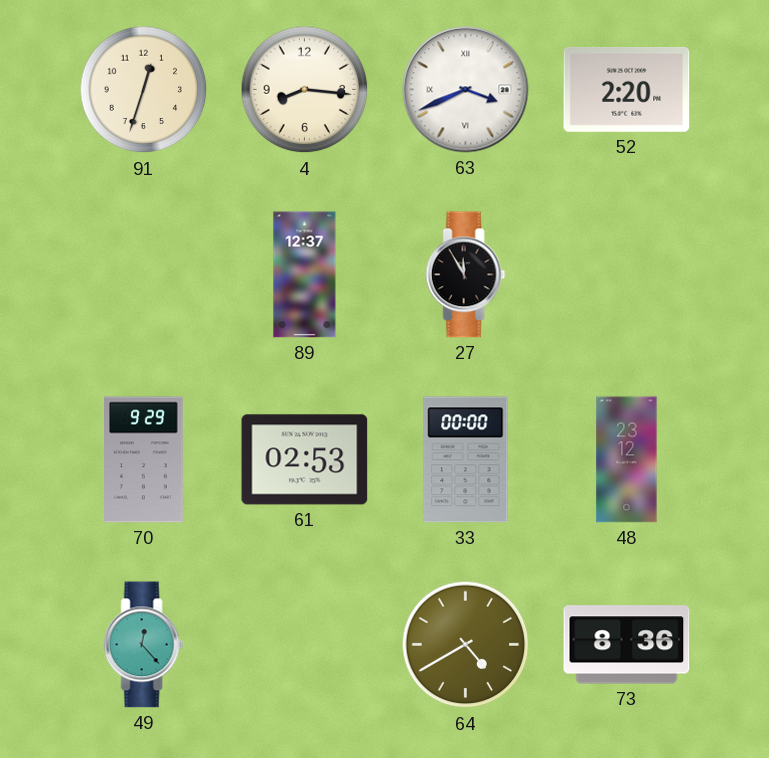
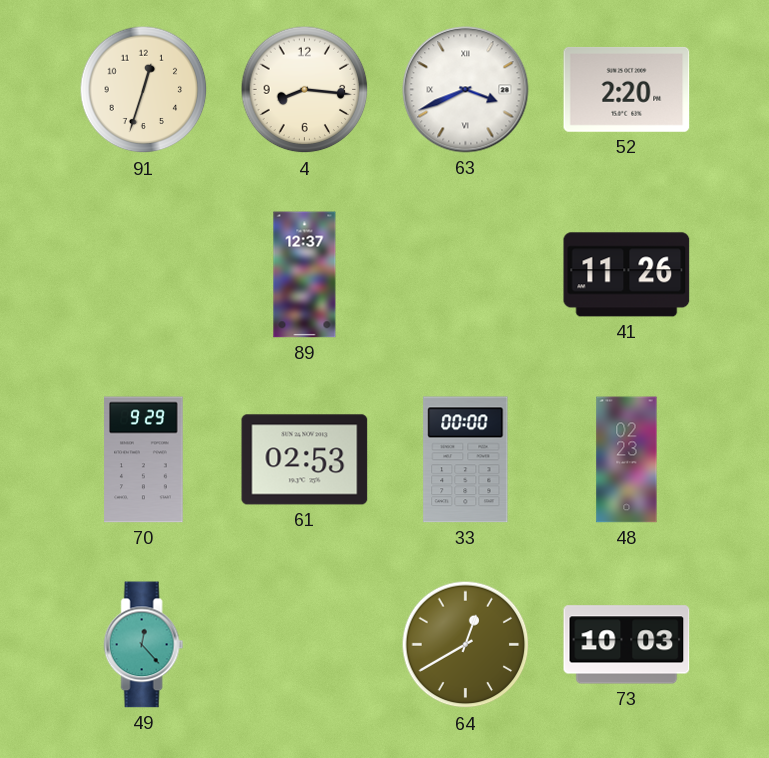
27: 11:55 -> none (466, 275)
41: none -> 11:26 (627, 275)
48: 23:12 -> 02:23 (627, 460)
64: 4:40 -> 12:40 (466, 645)
73: 8:36 -> 10:03 (627, 645)
